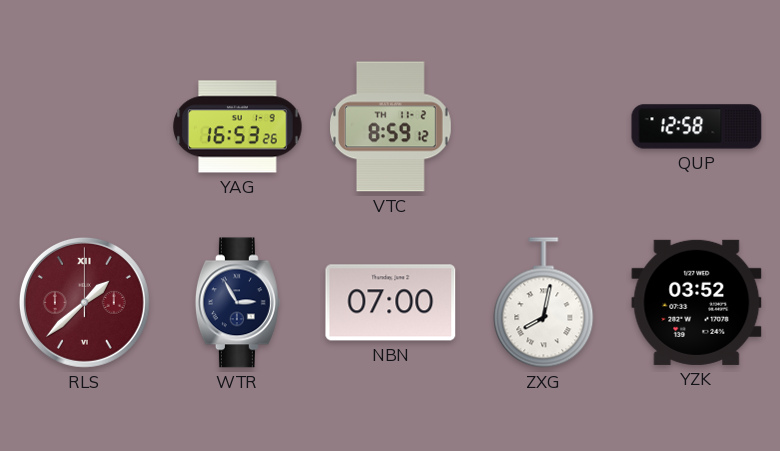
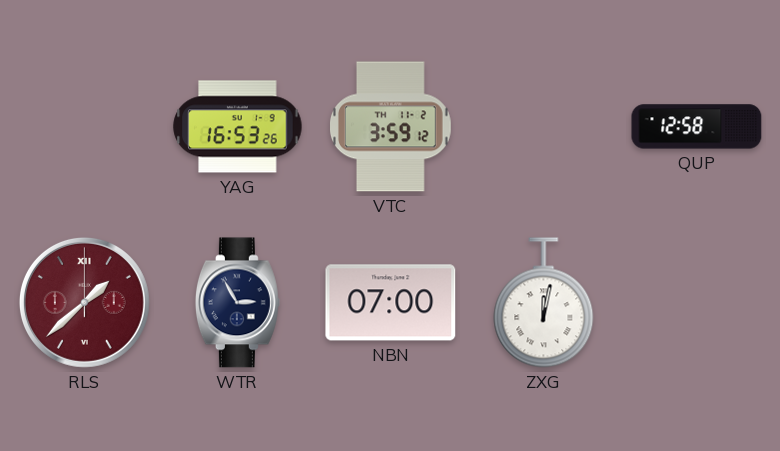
VTC: 8:59 -> 3:59 (391, 127)
ZXG: 8:02 -> 12:02 (544, 303)
YZK: 03:52 -> none (697, 302)
